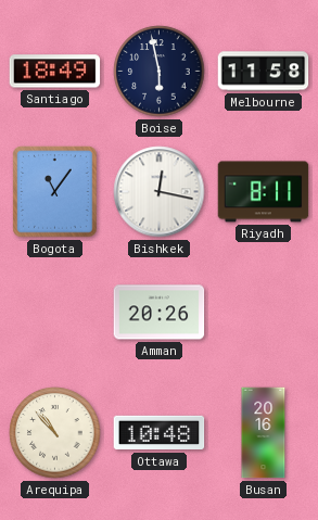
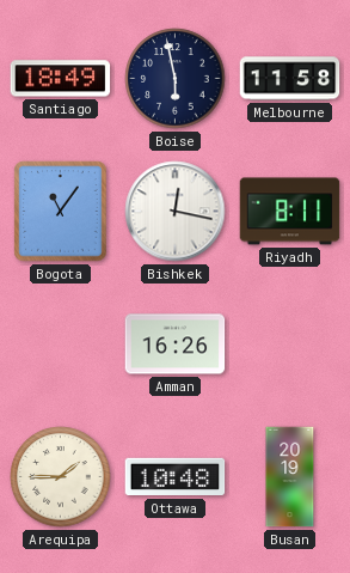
Amman: 20:26 -> 16:26 (176, 345)
Arequipa: 10:53 -> 1:45 (61, 477)
Busan: 20:16 -> 20:19 (290, 477)
